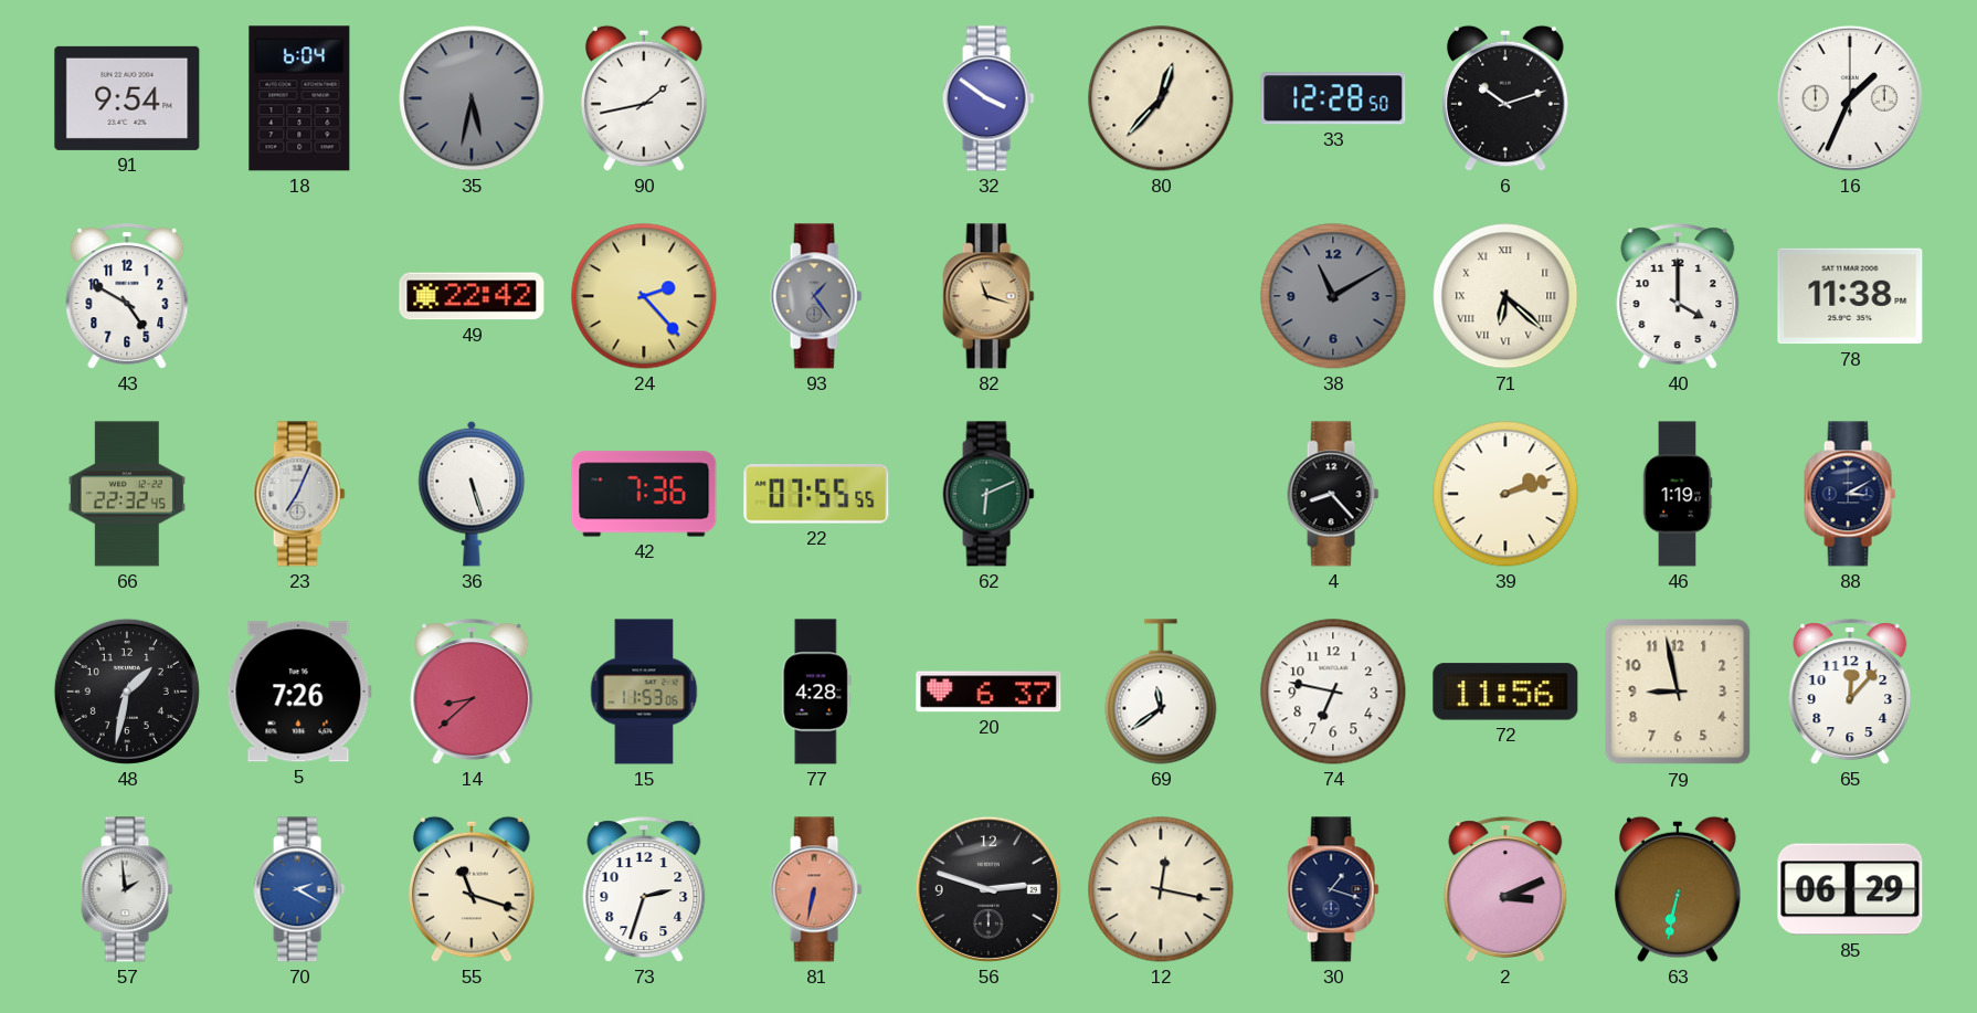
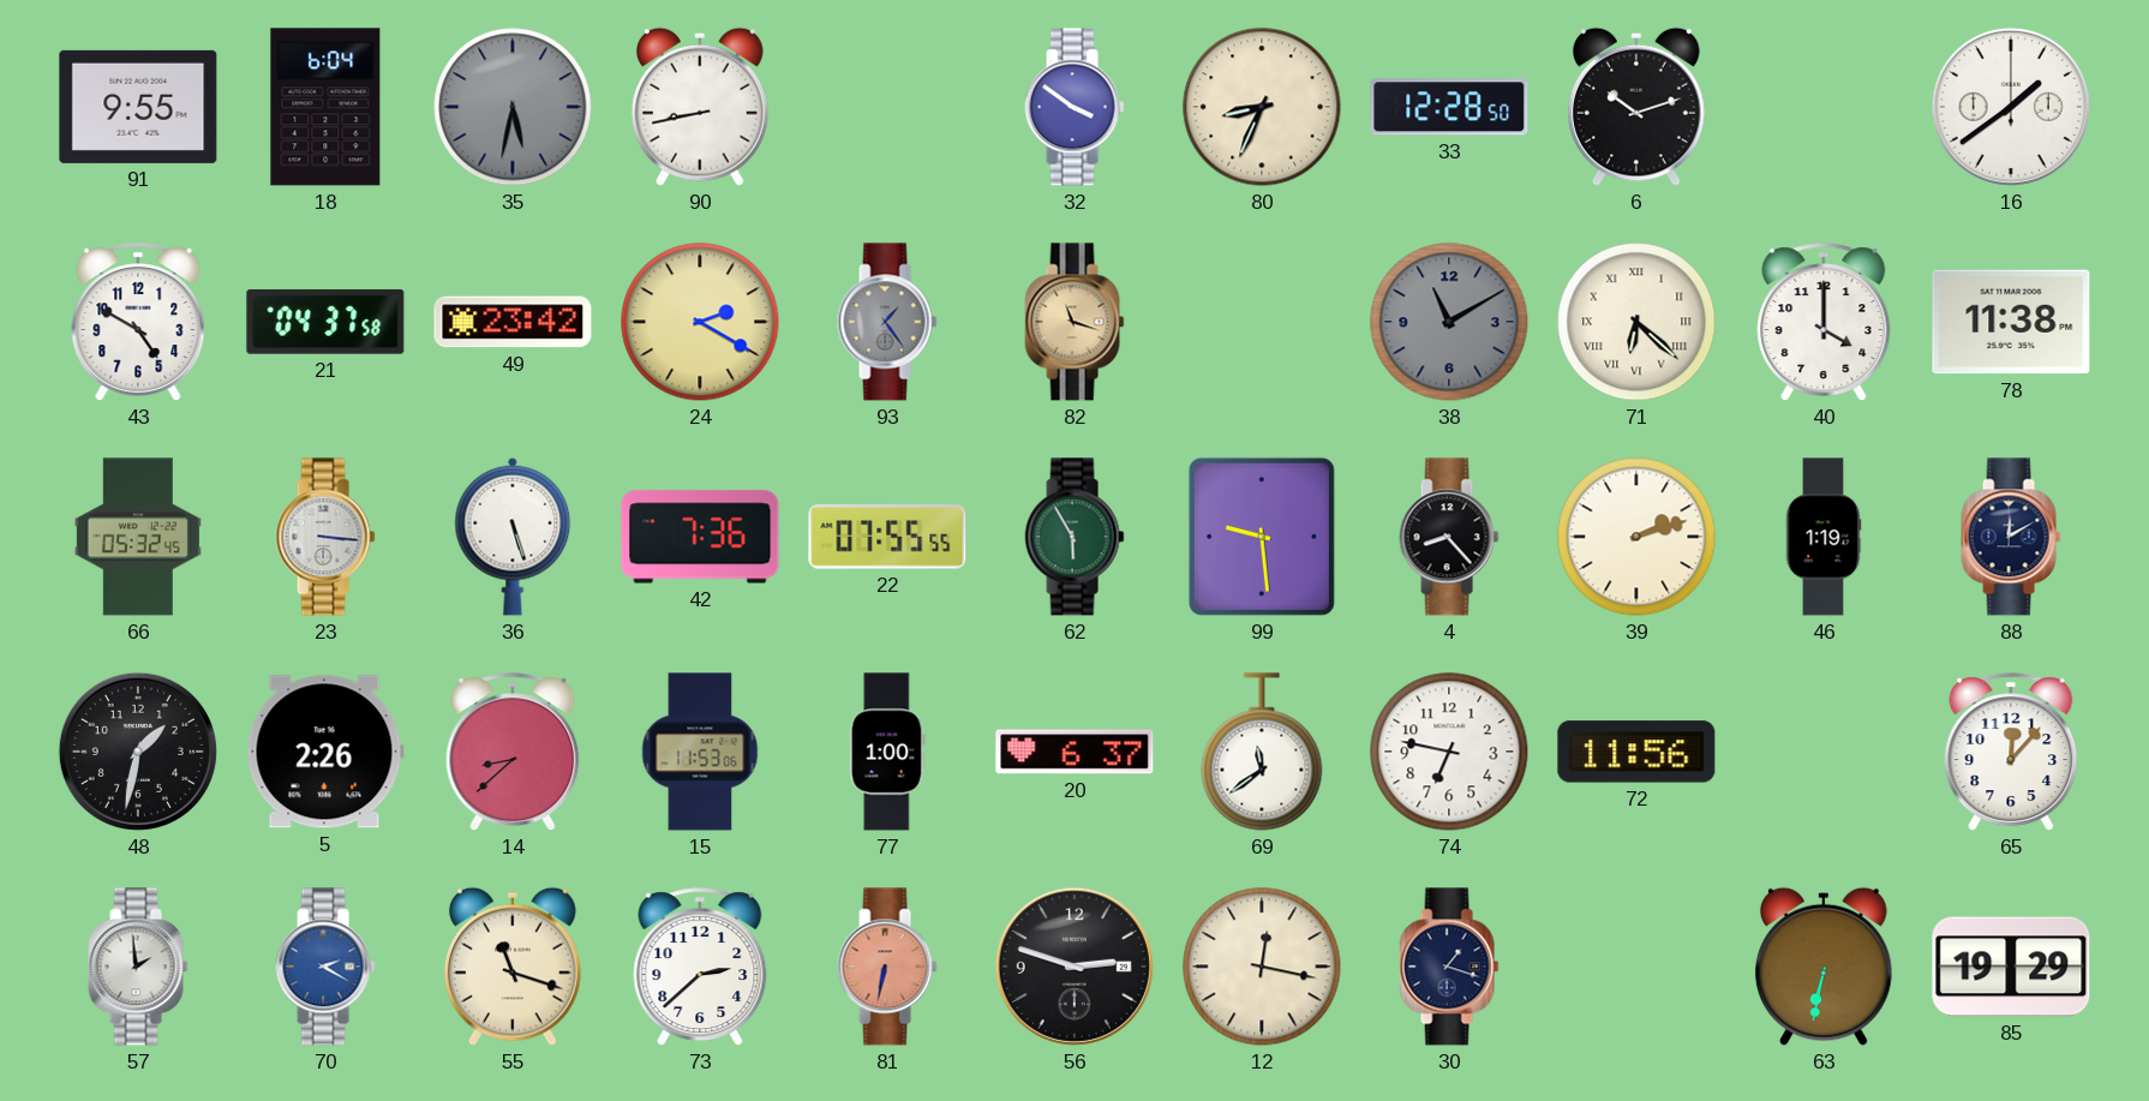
91: 9:54 -> 9:55 (138, 107)
90: 1:43 -> 8:43 (700, 107)
80: 12:37 -> 8:34 (1262, 107)
16: 1:34 -> 1:39 (2011, 107)
21: none -> 04:37 (325, 322)
49: 22:42 -> 23:42 (513, 322)
24: 2:23 -> 2:20 (700, 322)
66: 22:32 -> 05:32 (138, 537)
23: 7:04 -> 3:16 (325, 537)
62: 6:11 -> 5:55 (1074, 537)
99: none -> 9:29 (1262, 537)
88: 3:10 -> 12:10 (2011, 537)
5: 7:26 -> 2:26 (325, 752)
77: 4:28 -> 1:00 (887, 752)
79: 8:58 -> none (1678, 692)
73: 2:33 -> 2:38 (700, 967)
2: 3:11 -> none (1505, 889)
85: 06:29 -> 19:29 (2011, 967)
